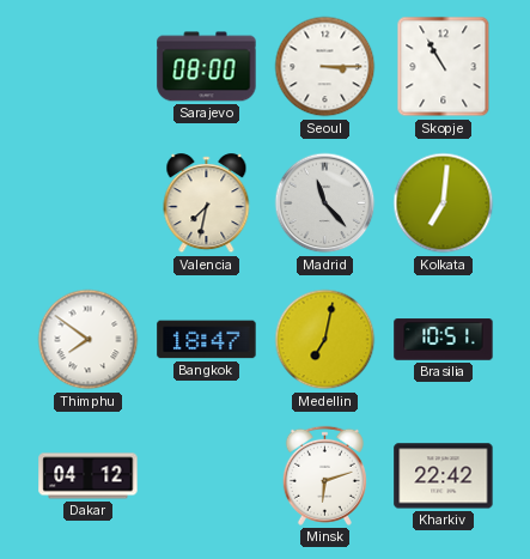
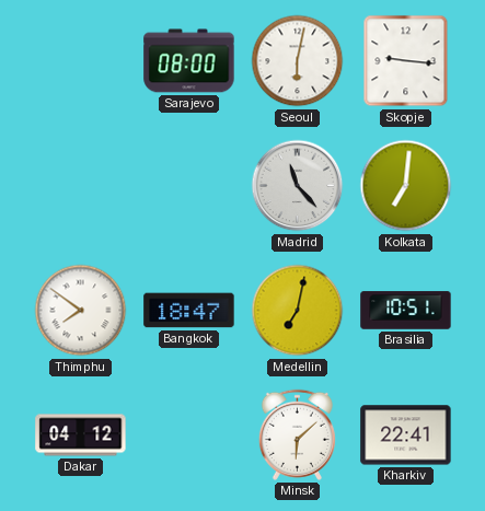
Seoul: 3:15 -> 6:02 (298, 61)
Skopje: 10:55 -> 9:16 (406, 61)
Valencia: 7:32 -> none (207, 203)
Minsk: 6:12 -> 6:08 (297, 434)
Kharkiv: 22:42 -> 22:41 (406, 435)
